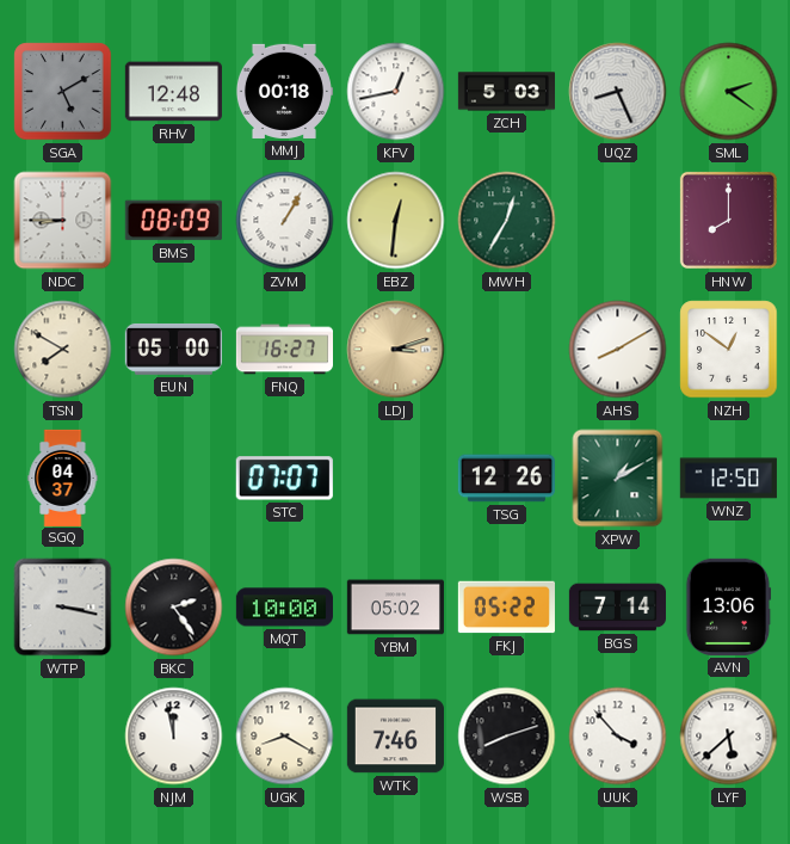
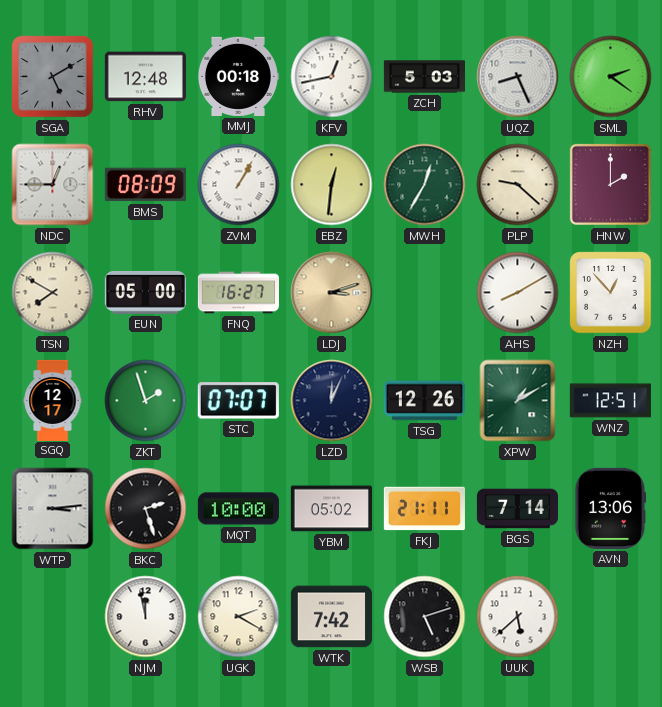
NDC: 8:45 -> 12:45 (53, 185)
PLP: none -> 9:22 (518, 185)
HNW: 8:00 -> 2:00 (610, 184)
NZH: 12:51 -> 12:53 (611, 293)
SGQ: 04:37 -> 12:17 (53, 400)
ZKT: none -> 1:57 (146, 401)
LZD: none -> 12:04 (332, 401)
WNZ: 12:50 -> 12:51 (610, 401)
WTP: 3:17 -> 3:14 (53, 509)
BKC: 2:24 -> 2:27 (146, 509)
FKJ: 05:22 -> 21:11 (424, 509)
UGK: 8:20 -> 2:20 (239, 617)
WTK: 7:46 -> 7:42 (331, 617)
WSB: 8:12 -> 5:12 (425, 617)
UUK: 3:53 -> 5:38 (518, 617)
LYF: 5:38 -> none (729, 737)
